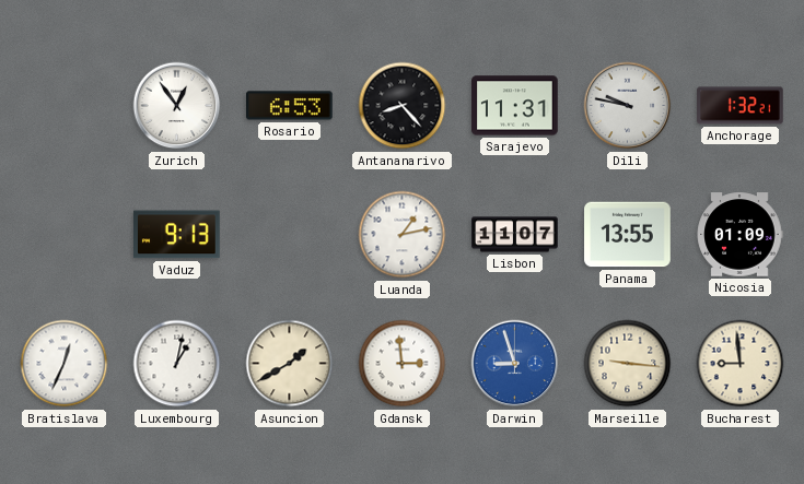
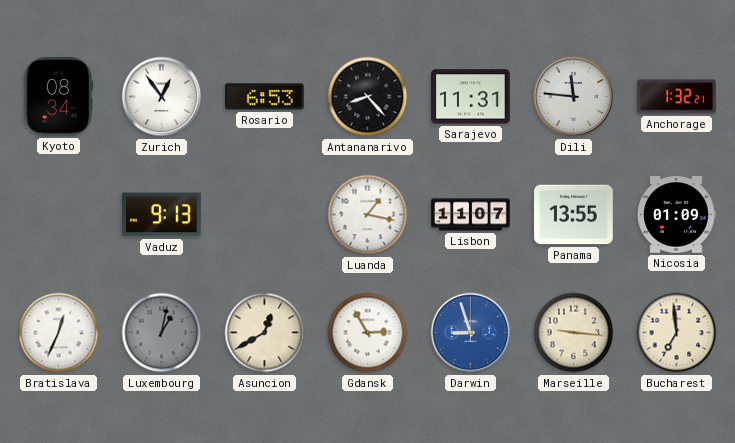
Kyoto: none -> 08:34 (58, 97)
Dili: 9:47 -> 11:46 (574, 97)
Luanda: 1:13 -> 1:17 (368, 215)
Luxembourg dial: white -> grey (162, 333)
Asuncion: 1:40 -> 12:40 (265, 333)
Gdansk: 2:59 -> 2:55 (368, 333)
Bucharest: 8:59 -> 6:59 (677, 333)
